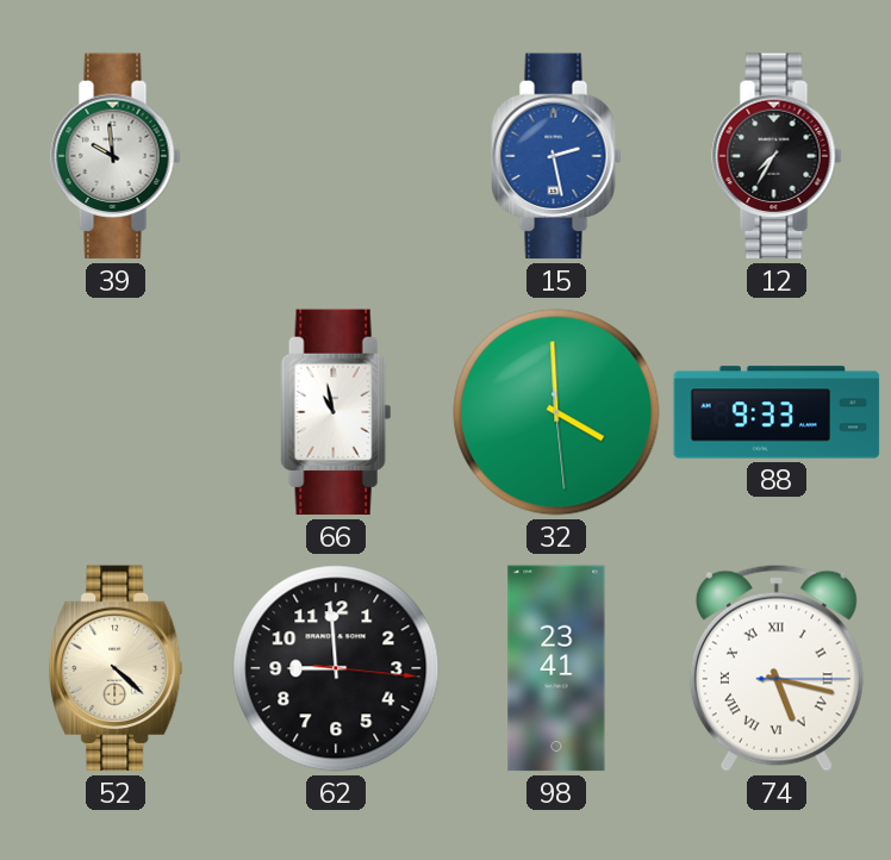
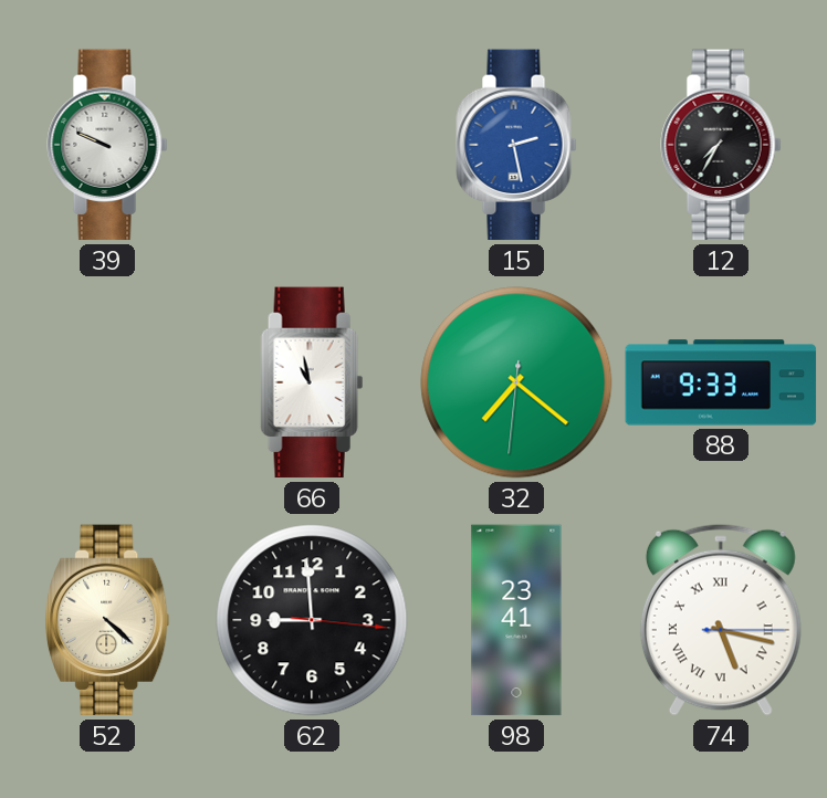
39: 9:59 -> 9:49 (107, 145)
32: 3:59 -> 7:21 (516, 382)
